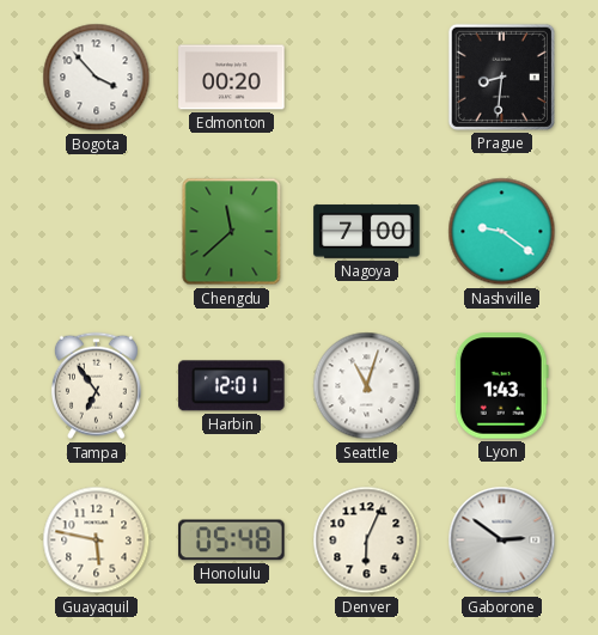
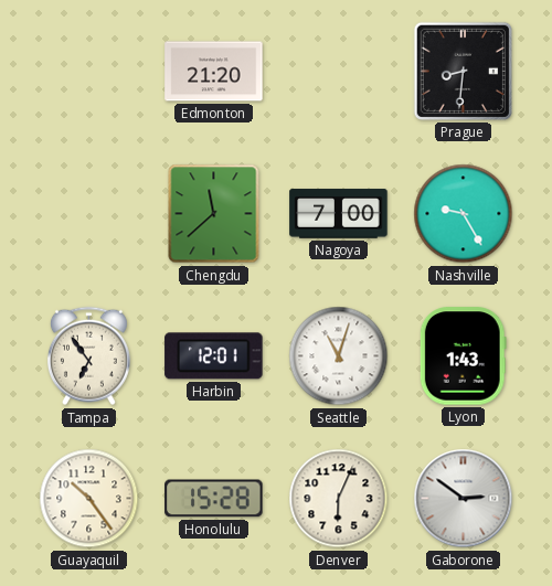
Bogota: 3:53 -> none (97, 78)
Edmonton: 00:20 -> 21:20 (214, 72)
Nashville: 9:21 -> 9:25 (464, 214)
Guayaquil: 5:47 -> 10:24 (89, 499)
Honolulu: 05:48 -> 15:28 (214, 499)
